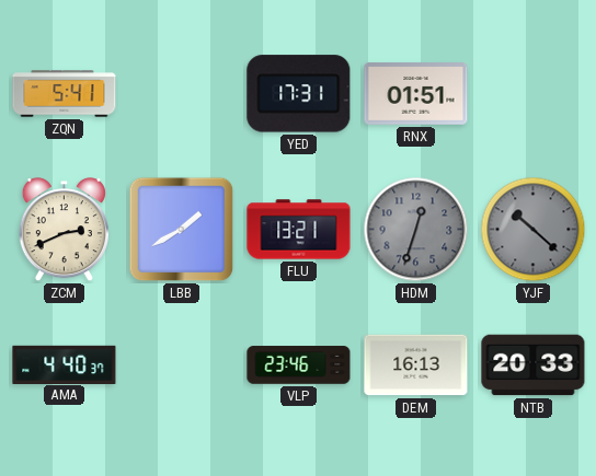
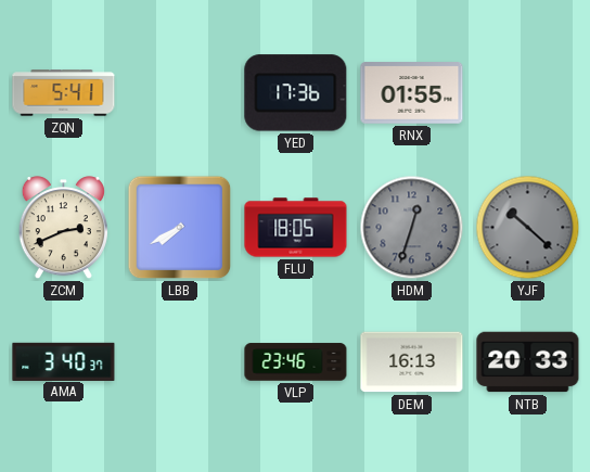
YED: 17:31 -> 17:36 (296, 93)
RNX: 01:51 -> 01:55 (412, 93)
LBB: 1:40 -> 7:40 (180, 228)
FLU: 13:21 -> 18:05 (296, 228)
AMA: 4:40 -> 3:40 (64, 361)
